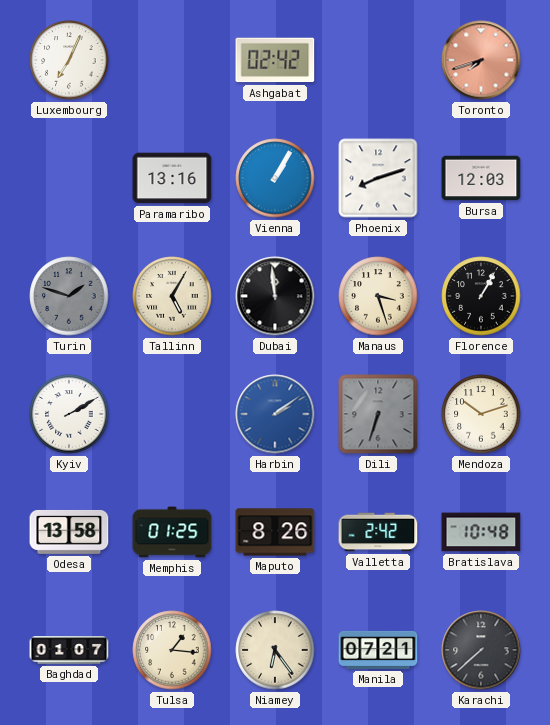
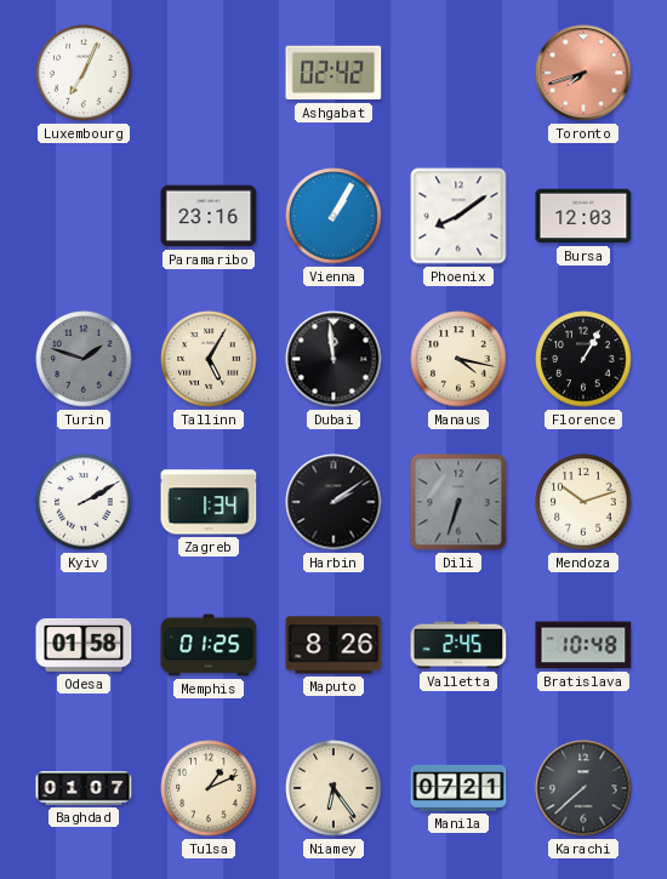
Paramaribo: 13:16 -> 23:16 (209, 216)
Phoenix: 8:12 -> 8:09 (458, 216)
Manaus: 3:27 -> 4:17 (458, 359)
Zagreb: none -> 1:34 (209, 502)
Harbin dial: blue -> black (333, 502)
Odesa: 13:58 -> 01:58 (84, 645)
Valletta: 2:42 -> 2:45 (458, 645)
Tulsa: 1:16 -> 1:11 (209, 788)
